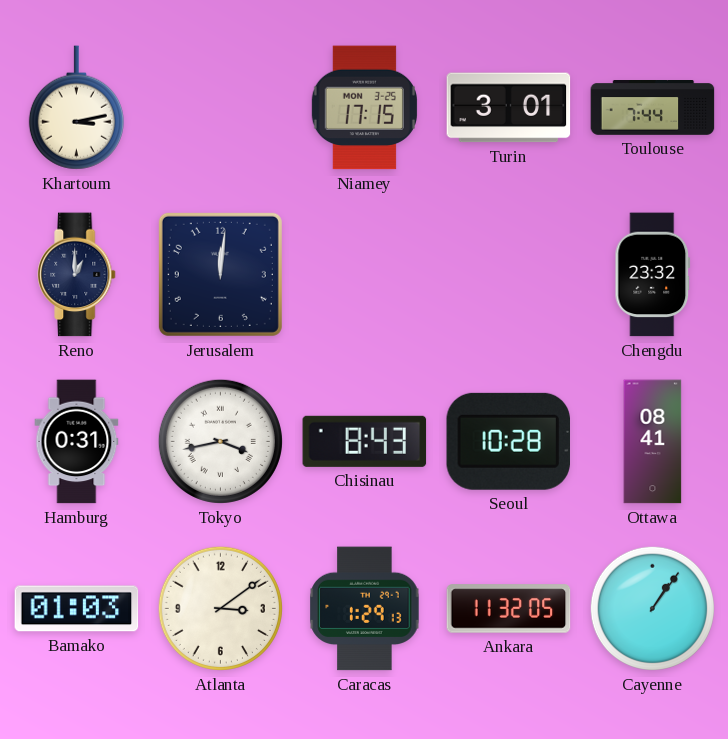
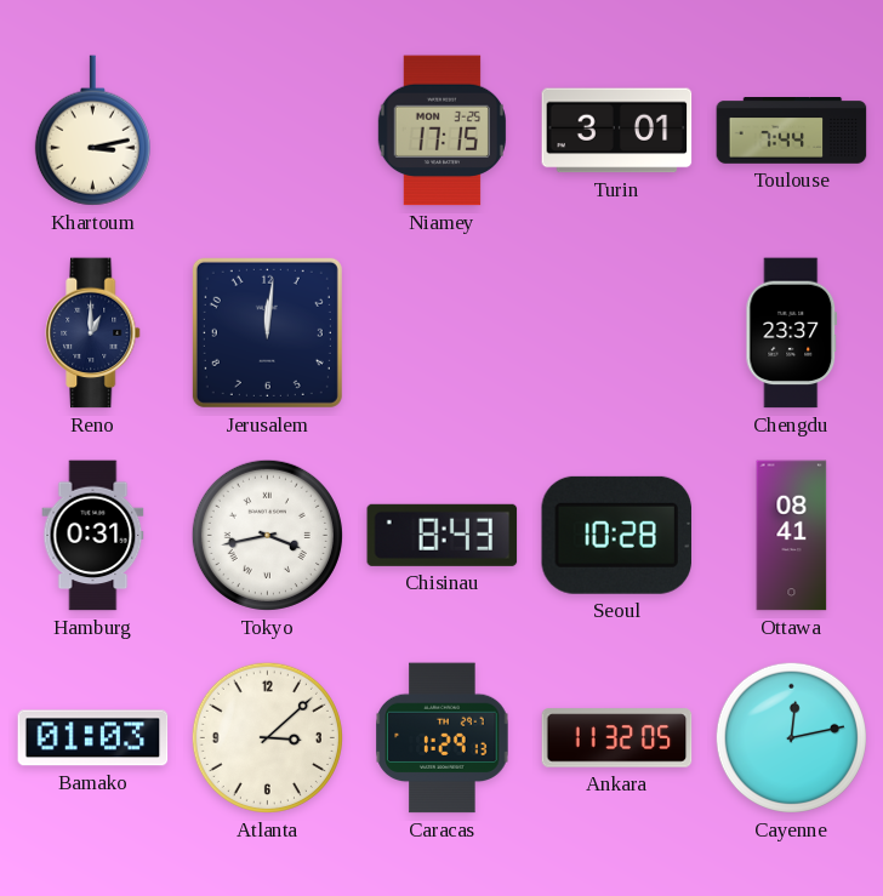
Chengdu: 23:32 -> 23:37 (792, 333)
Atlanta: 3:09 -> 3:08 (267, 737)
Cayenne: 1:06 -> 12:13 (791, 737)
